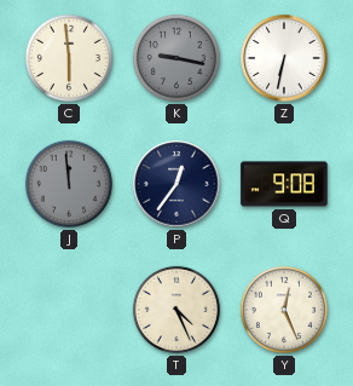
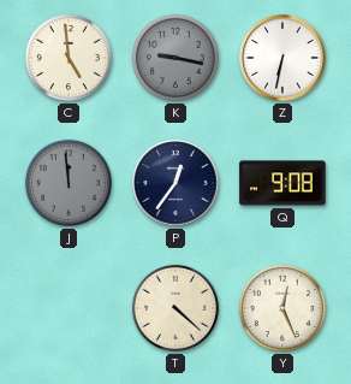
C: 5:59 -> 4:59 (69, 58)
T: 4:26 -> 4:22 (175, 308)
